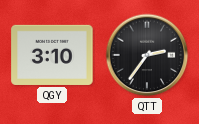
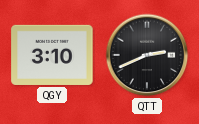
QTT: 2:36 -> 2:41 (147, 55)
